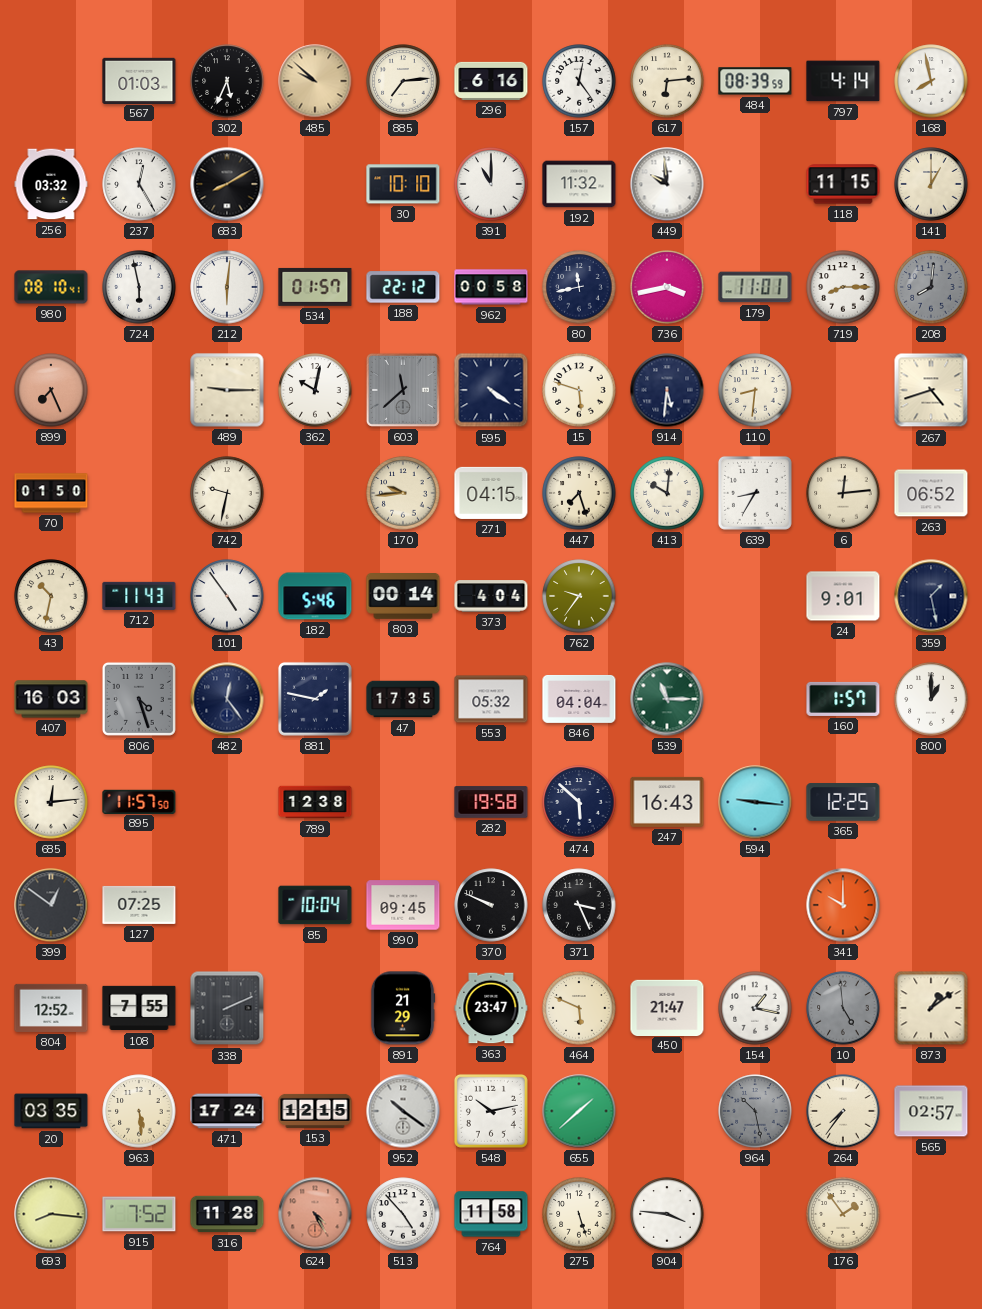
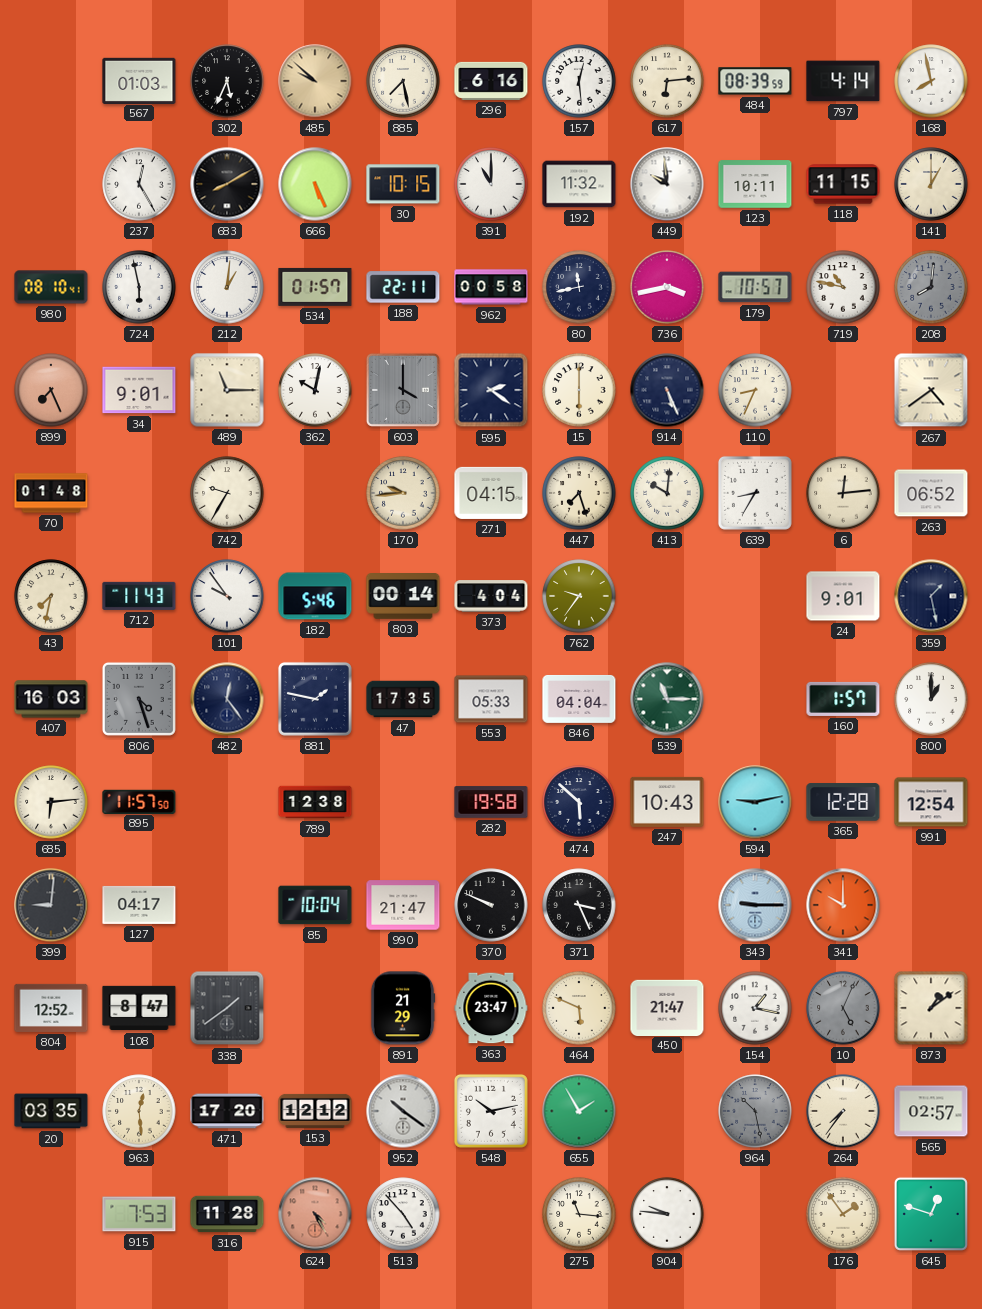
885: 7:14 -> 7:28 (403, 81)
157: 12:24 -> 12:29 (579, 81)
256: 03:32 -> none (51, 184)
666: none -> 5:26 (315, 184)
30: 10:10 -> 10:15 (403, 184)
123: none -> 10:11 (755, 184)
212: 6:01 -> 1:01 (227, 287)
188: 22:12 -> 22:11 (403, 287)
179: 11:01 -> 10:57 (755, 287)
719: 8:15 -> 10:47 (843, 287)
34: none -> 9:01 (139, 390)
489: 9:15 -> 11:15 (227, 390)
603: 11:38 -> 4:00 (403, 390)
595: 4:21 -> 2:21 (491, 390)
15: 5:48 -> 6:00 (579, 390)
914: 5:31 -> 5:26 (667, 390)
110: 8:31 -> 8:34 (755, 390)
267: 4:42 -> 4:39 (931, 390)
70: 01:50 -> 01:48 (51, 493)
742: 9:32 -> 9:35 (227, 493)
43: 10:32 -> 7:32 (51, 596)
101: 4:54 -> 9:54 (227, 596)
553: 05:32 -> 05:33 (491, 699)
685: 12:14 -> 6:14 (51, 802)
247: 16:43 -> 10:43 (667, 802)
594: 9:16 -> 9:13 (755, 802)
365: 12:25 -> 12:28 (843, 802)
991: none -> 12:54 (931, 802)
399: 12:51 -> 9:01 (51, 905)
127: 07:25 -> 04:17 (139, 905)
990: 09:45 -> 21:47 (403, 905)
343: none -> 9:15 (755, 905)
108: 7:55 -> 8:47 (139, 1008)
338: 2:11 -> 1:39 (227, 1008)
10: 4:59 -> 5:04 (843, 1008)
963: 5:29 -> 12:29 (139, 1111)
471: 17:24 -> 17:20 (227, 1111)
153: 12:15 -> 12:12 (315, 1111)
655: 1:38 -> 1:55 (579, 1111)
693: 8:16 -> none (51, 1214)
915: 7:52 -> 7:53 (139, 1214)
764: 11:58 -> none (491, 1214)
275: 5:27 -> 11:16 (579, 1214)
904: 3:46 -> 9:46 (667, 1214)
645: none -> 12:48 (931, 1214)
